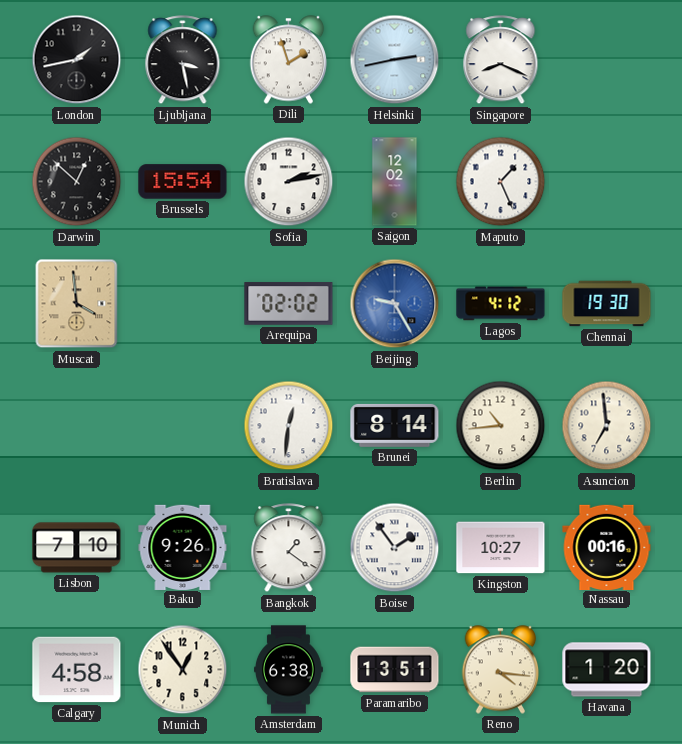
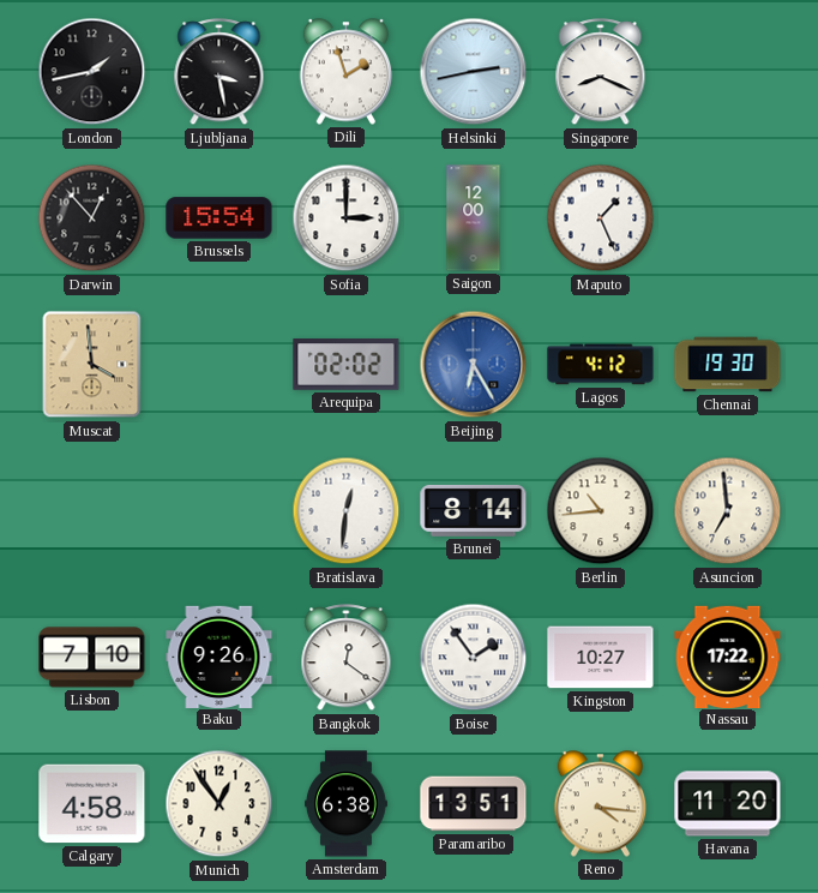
Darwin: 12:52 -> 12:53 (92, 218)
Sofia: 2:13 -> 3:00 (347, 218)
Saigon: 12:02 -> 12:00 (474, 218)
Beijing: 9:25 -> 6:25 (474, 365)
Bangkok: 1:21 -> 12:21 (347, 658)
Nassau: 00:16 -> 17:22 (728, 657)
Havana: 1:20 -> 11:20 (728, 804)
